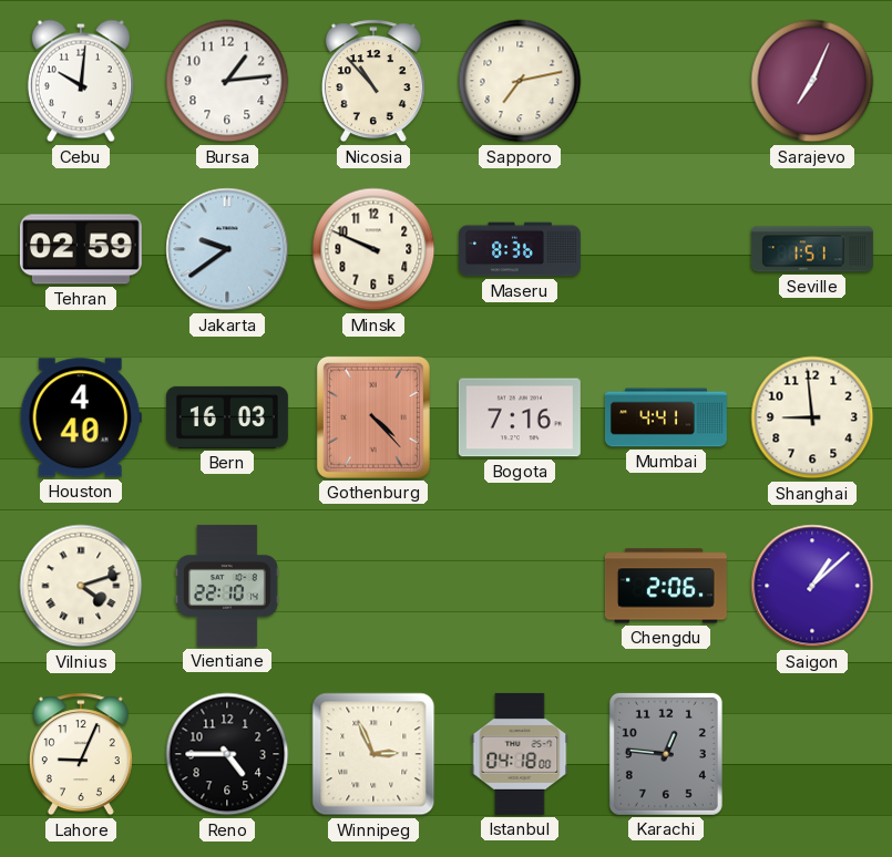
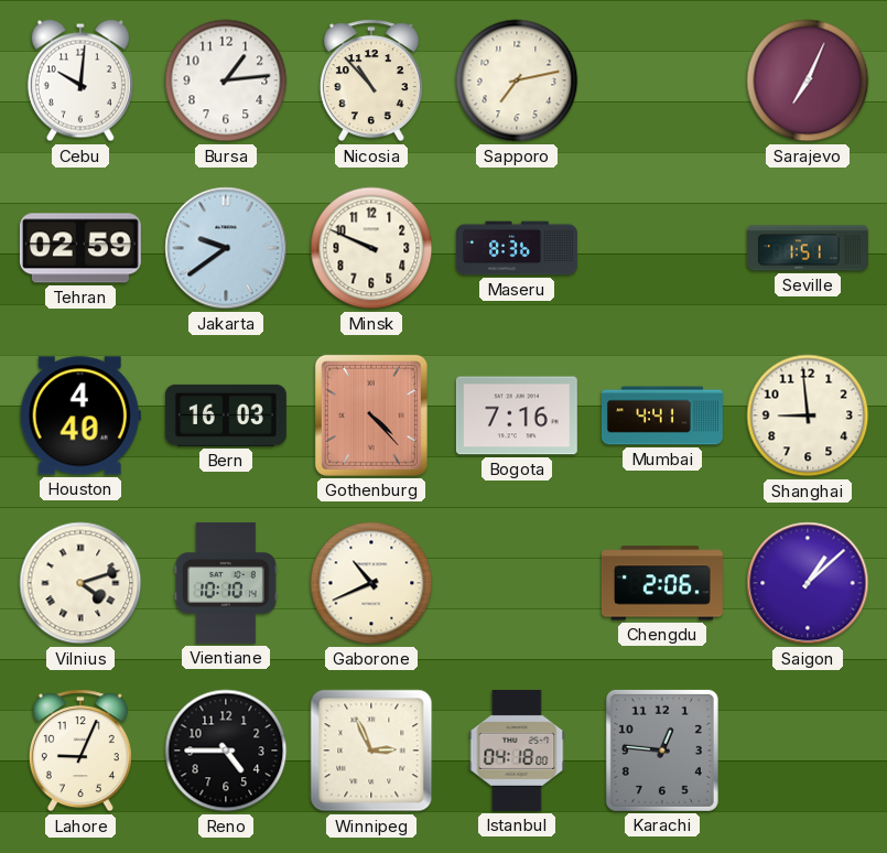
Vientiane: 22:10 -> 10:10 (227, 583)
Gaborone: none -> 10:41 (371, 583)
